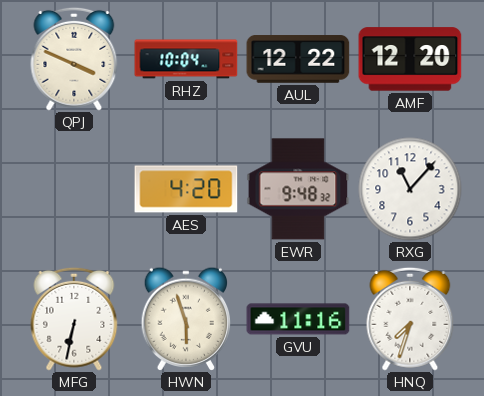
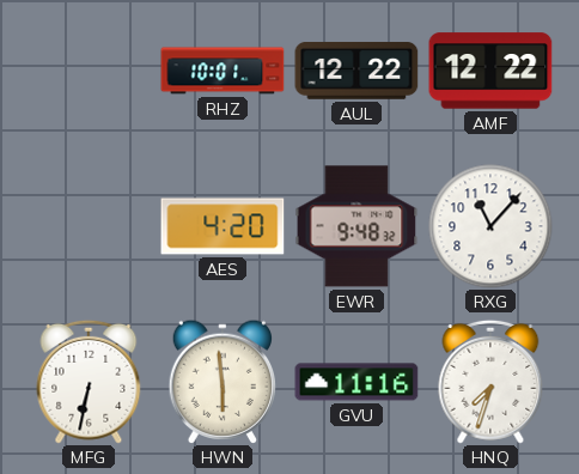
QPJ: 3:49 -> none (74, 59)
RHZ: 10:04 -> 10:01 (223, 71)
AMF: 12:20 -> 12:22 (490, 71)
HWN: 5:57 -> 5:59 (221, 382)
